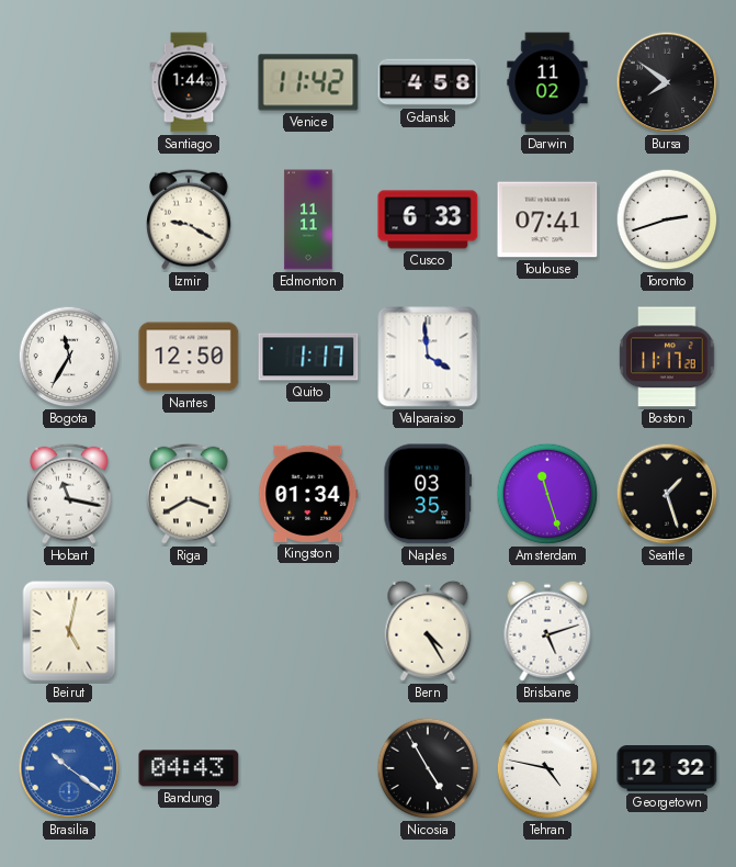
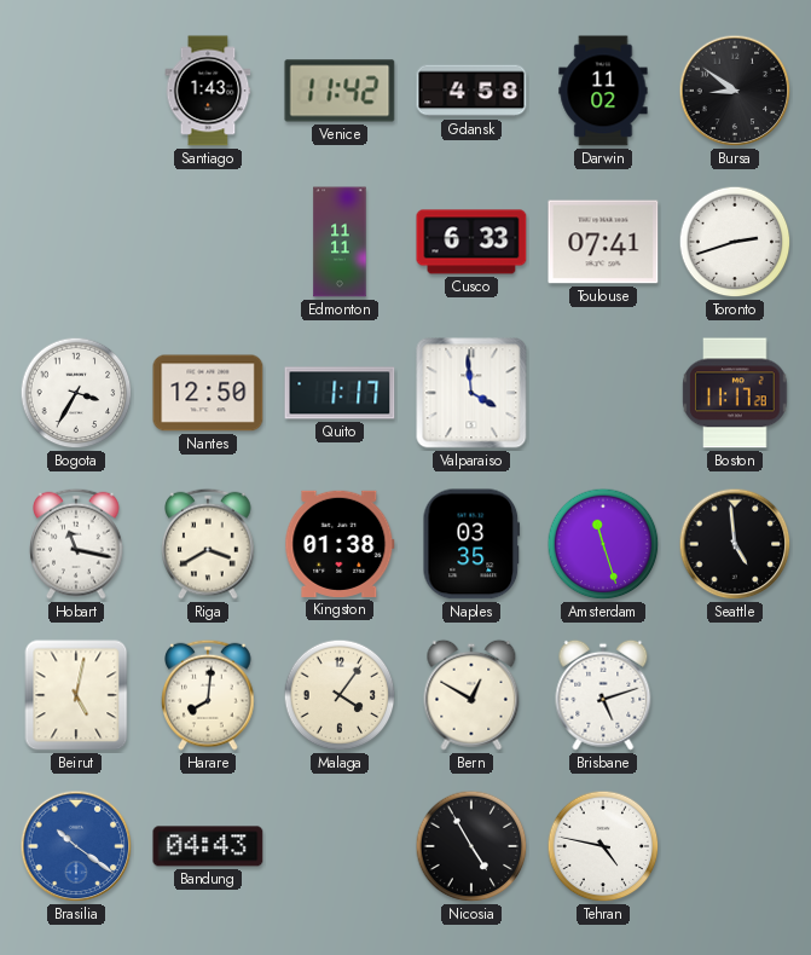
Santiago: 1:44 -> 1:43 (208, 91)
Bursa: 7:51 -> 8:51 (735, 91)
Izmir: 9:20 -> none (189, 219)
Bogota: 11:35 -> 3:35 (76, 393)
Kingston: 01:34 -> 01:38 (340, 544)
Seattle: 1:27 -> 4:59 (735, 544)
Harare: none -> 8:01 (208, 695)
Malaga: none -> 4:06 (340, 695)
Bern: 4:25 -> 12:50 (471, 695)
Georgetown: 12:32 -> none (667, 768)
